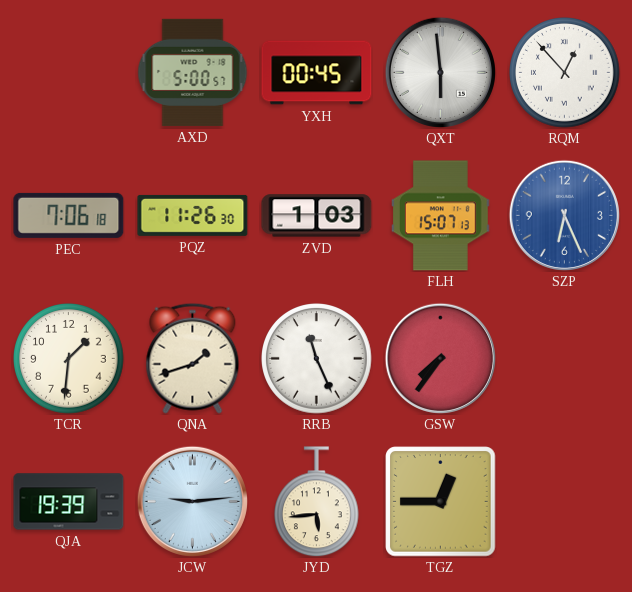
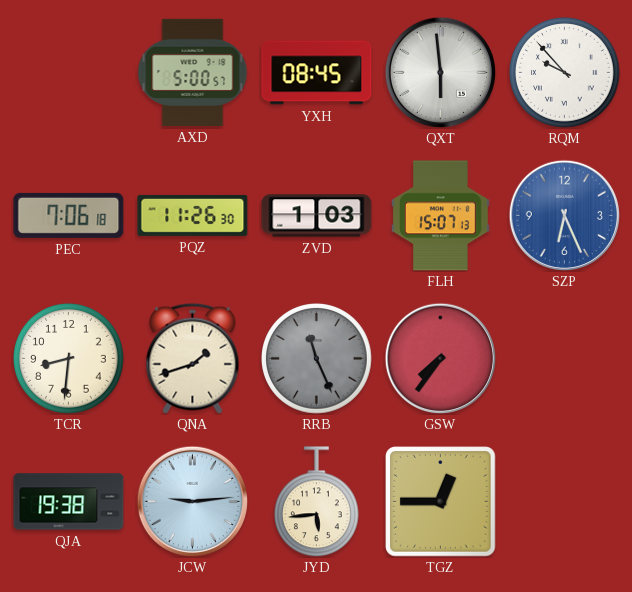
YXH: 00:45 -> 08:45 (317, 73)
RQM: 12:53 -> 9:53 (565, 73)
TCR: 1:31 -> 8:31 (69, 359)
RRB dial: white -> grey (317, 359)
QJA: 19:39 -> 19:38 (69, 502)
